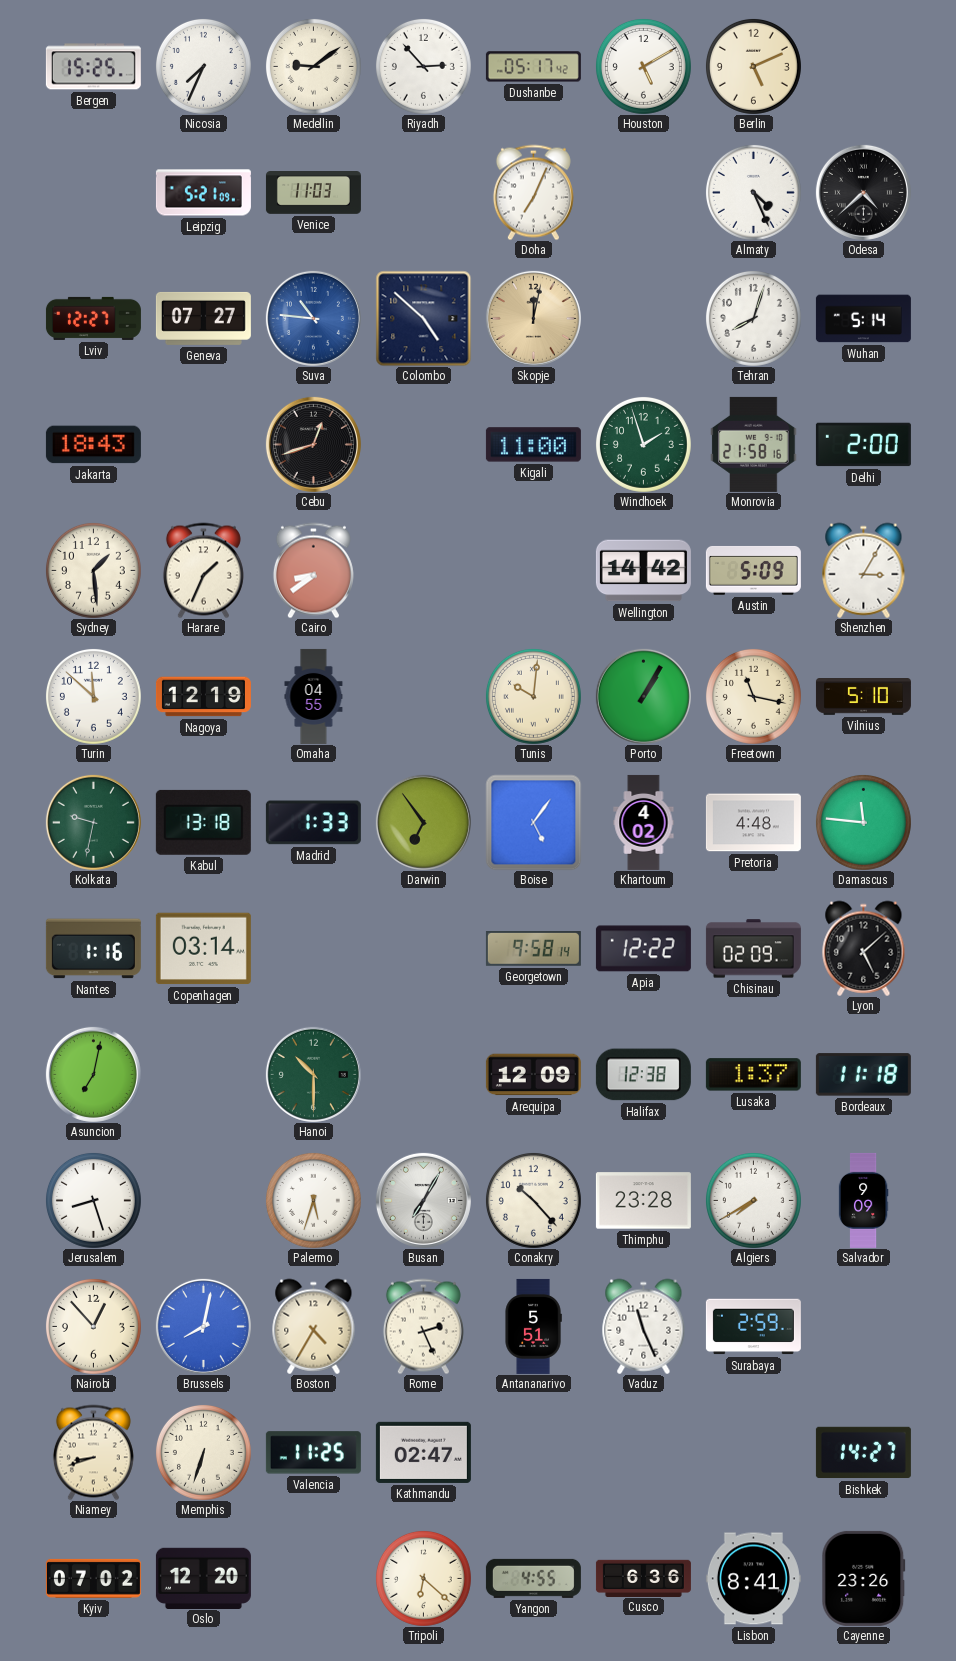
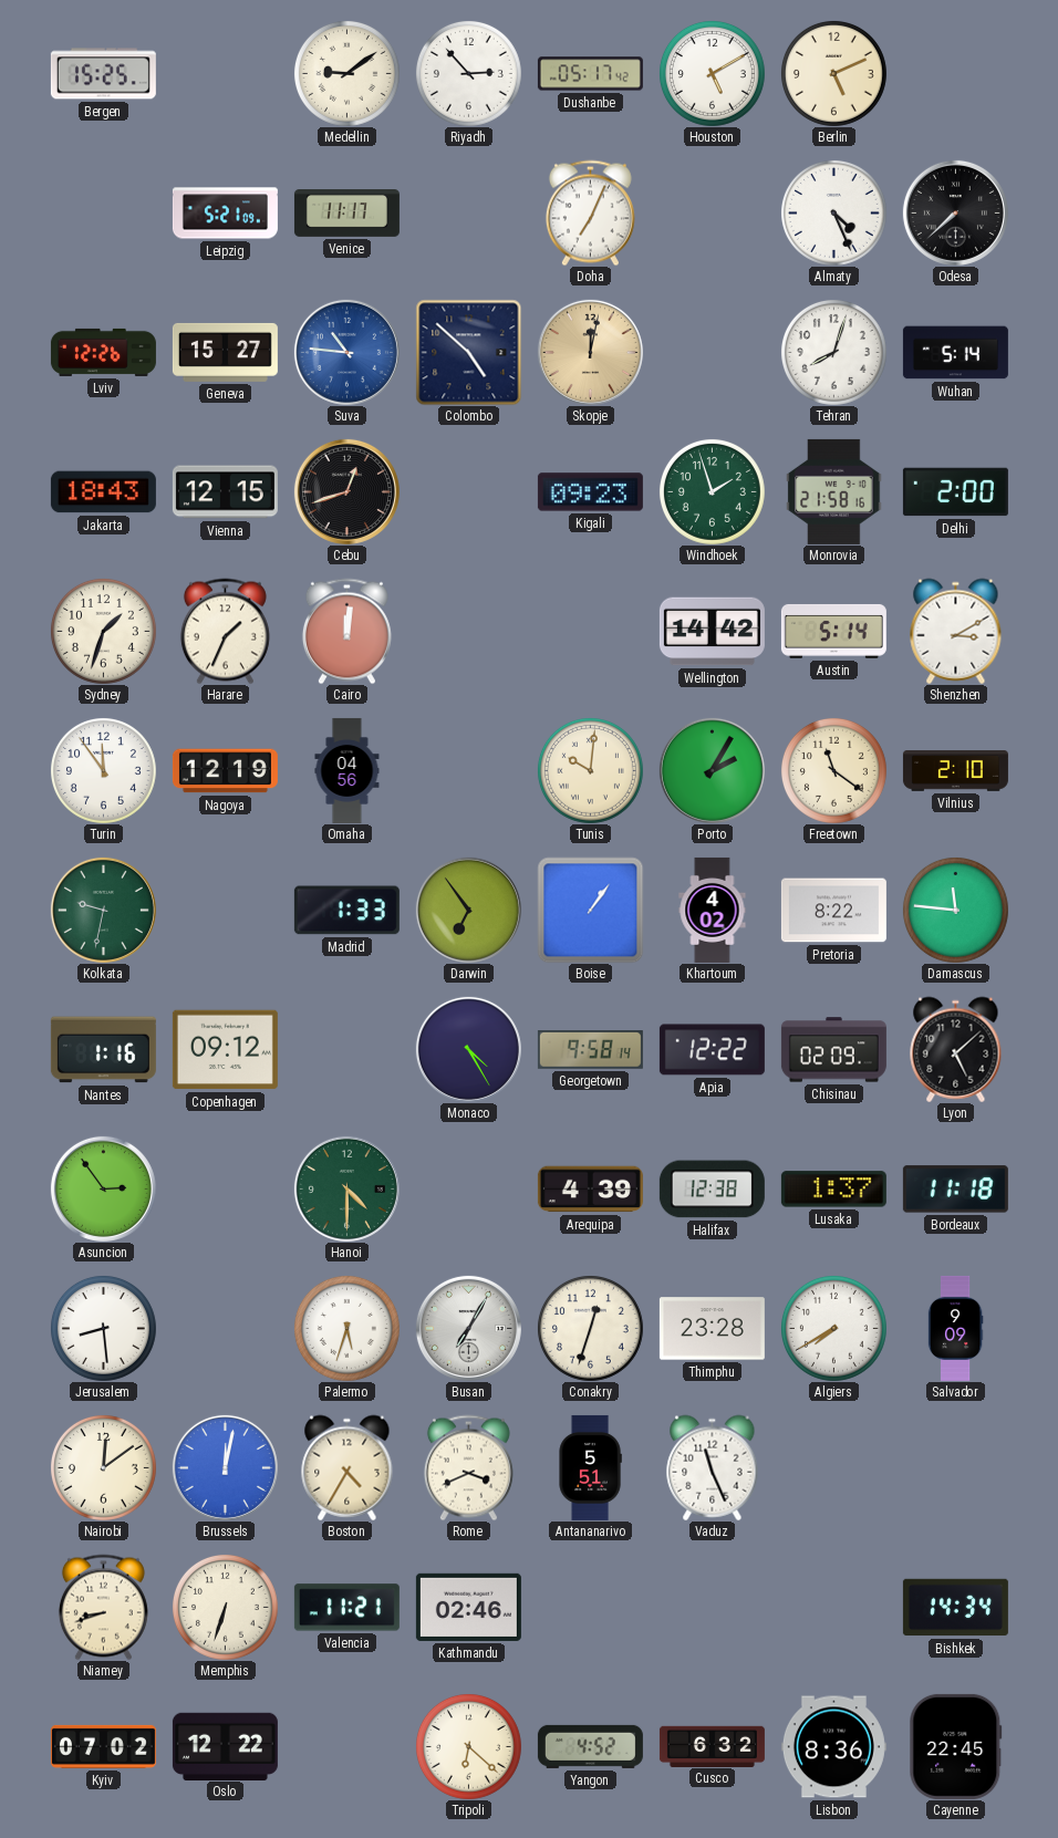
Nicosia: 7:34 -> none (203, 66)
Venice: 11:03 -> 11:17 (346, 214)
Odesa: 4:38 -> 7:38 (955, 212)
Lviv: 12:27 -> 12:26 (103, 352)
Geneva: 07:27 -> 15:27 (225, 352)
Vienna: none -> 12:15 (225, 492)
Kigali: 11:00 -> 09:23 (590, 492)
Sydney: 1:29 -> 1:33 (103, 631)
Cairo: 8:39 -> 12:01 (346, 631)
Austin: 5:09 -> 5:14 (833, 631)
Shenzhen: 3:05 -> 3:10 (956, 631)
Turin: 11:52 -> 11:54 (103, 770)
Omaha: 04:55 -> 04:56 (348, 770)
Porto: 1:05 -> 2:05 (712, 770)
Freetown: 11:17 -> 11:21 (833, 770)
Vilnius: 5:10 -> 2:10 (955, 771)
Kabul: 13:18 -> none (203, 822)
Boise: 5:06 -> 1:06 (590, 910)
Pretoria: 4:48 -> 8:22 (833, 911)
Copenhagen: 03:14 -> 09:12 (225, 1050)
Monaco: none -> 4:25 (468, 1049)
Asuncion: 7:02 -> 2:54 (103, 1188)
Hanoi: 10:30 -> 4:30 (346, 1188)
Arequipa: 12:09 -> 4:39 (590, 1190)
Jerusalem: 8:27 -> 8:29 (103, 1328)
Conakry: 10:23 -> 12:33 (590, 1328)
Nairobi: 12:53 -> 12:09 (103, 1467)
Brussels: 8:02 -> 12:02 (225, 1467)
Rome: 2:26 -> 3:41 (468, 1467)
Surabaya: 2:59 -> none (753, 1327)
Valencia: 11:25 -> 11:21 (346, 1608)
Kathmandu: 02:47 -> 02:46 (468, 1607)
Bishkek: 14:27 -> 14:34 (955, 1608)
Oslo: 12:20 -> 12:22 (225, 1746)
Yangon: 4:55 -> 4:52 (590, 1746)
Cusco: 6:36 -> 6:32 (712, 1746)
Lisbon: 8:41 -> 8:36 (833, 1747)
Cayenne: 23:26 -> 22:45 (956, 1746)
